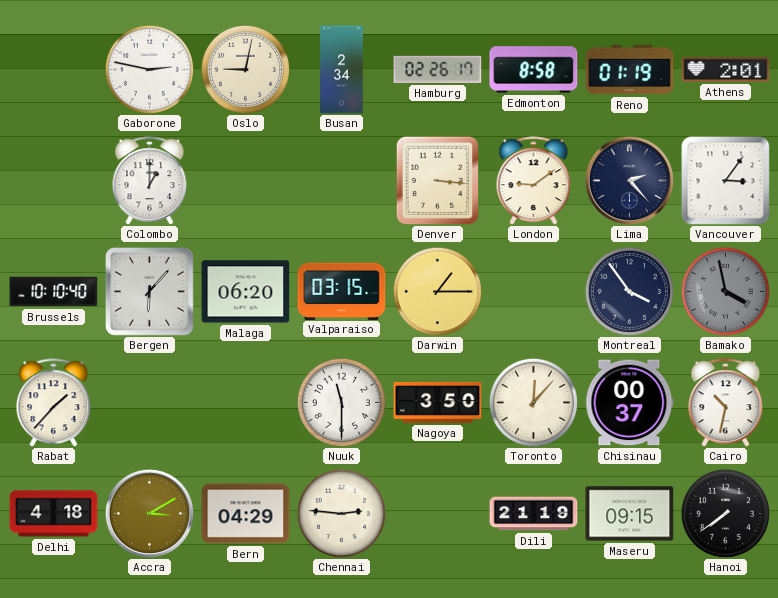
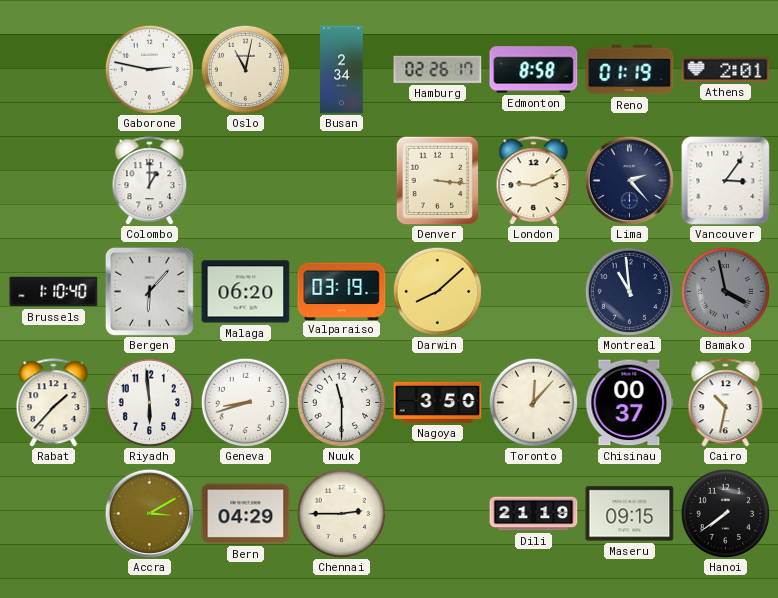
Oslo: 9:02 -> 11:02 (245, 69)
London: 9:09 -> 9:11 (534, 181)
Brussels: 10:10 -> 1:10 (54, 292)
Valparaiso: 03:15 -> 03:19 (342, 291)
Darwin: 1:15 -> 8:08 (437, 291)
Montreal: 3:54 -> 10:59 (629, 291)
Riyadh: none -> 5:59 (149, 402)
Geneva: none -> 8:42 (245, 402)
Delhi: 4:18 -> none (54, 514)
Chennai: 2:46 -> 2:45 (341, 513)
